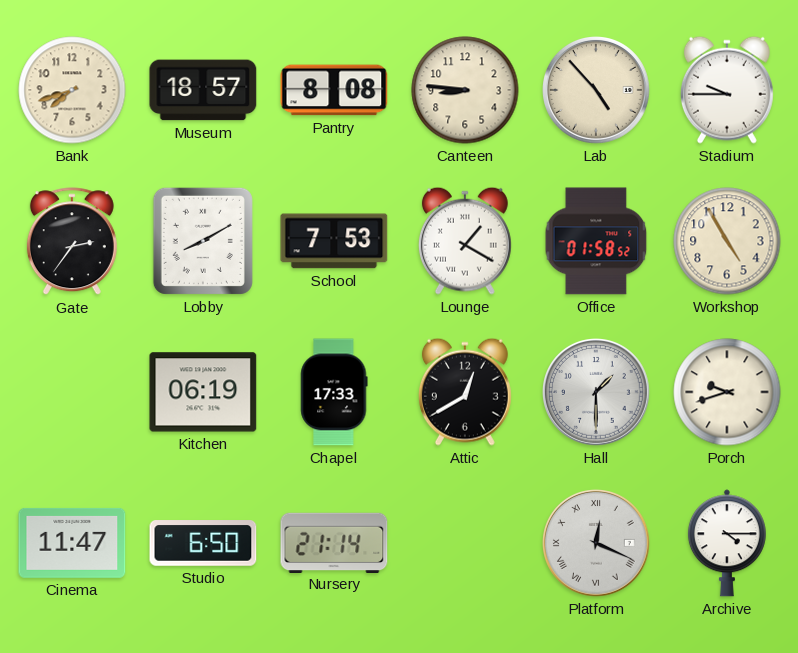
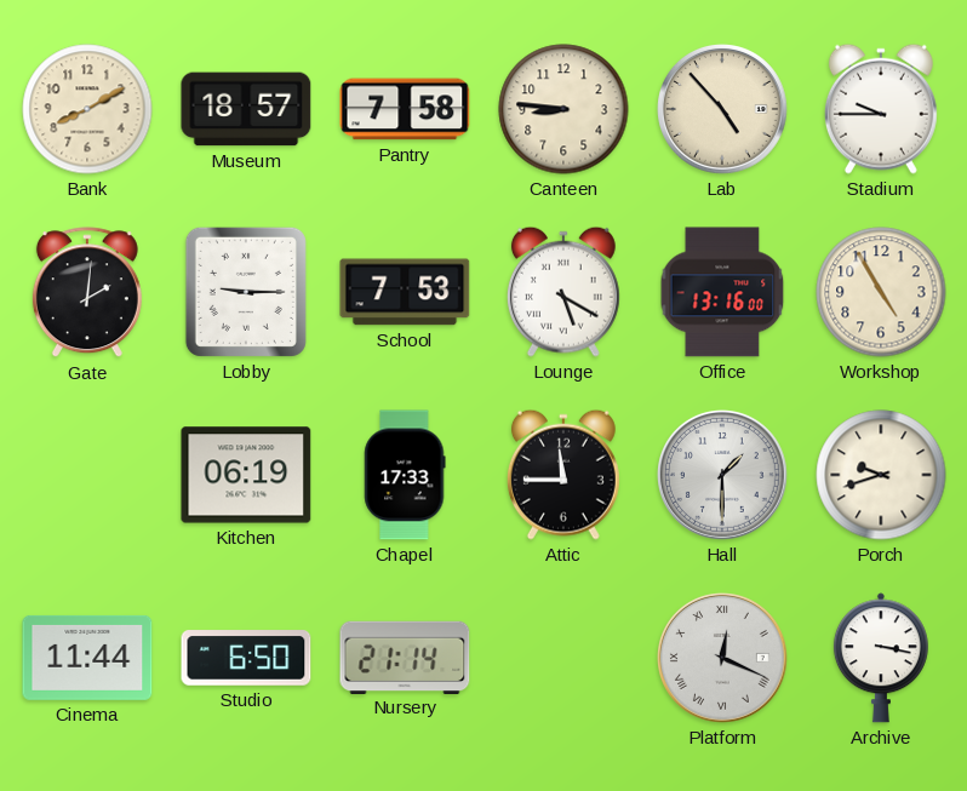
Bank: 7:42 -> 8:10 (87, 109)
Pantry: 8:08 -> 7:58 (405, 109)
Gate: 2:36 -> 2:01 (87, 293)
Lobby: 8:10 -> 9:15 (246, 292)
Lounge: 1:20 -> 5:20 (563, 292)
Office: 01:58 -> 13:16 (722, 292)
Attic: 12:40 -> 11:45 (563, 475)
Cinema: 11:47 -> 11:44 (87, 658)
Archive: 4:15 -> 3:17 (881, 658)
